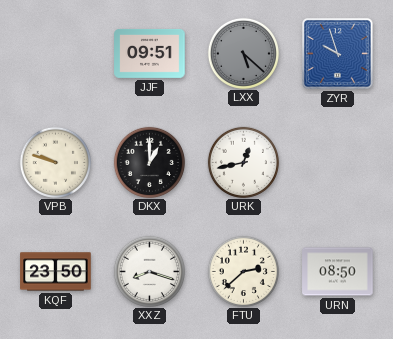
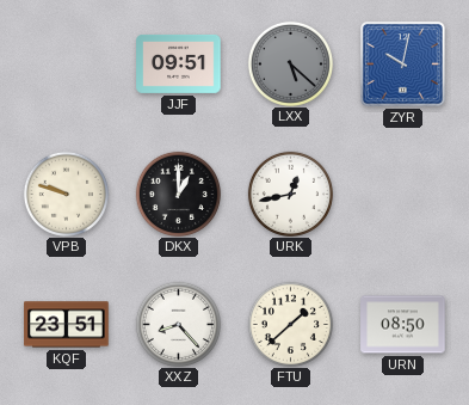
ZYR: 9:57 -> 10:02 (402, 63)
KQF: 23:50 -> 23:51 (67, 325)
XXZ: 8:18 -> 8:23 (178, 324)
FTU: 2:38 -> 1:38 (290, 324)
